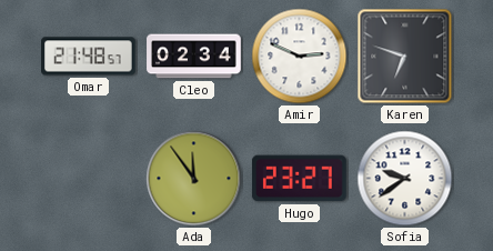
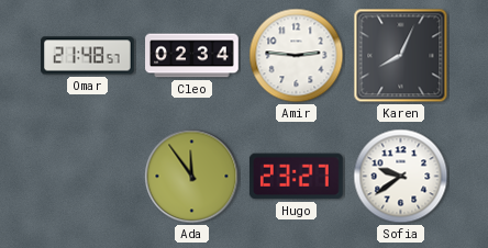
Amir: 2:49 -> 2:46 (297, 56)
Karen: 6:48 -> 8:04 (401, 56)
